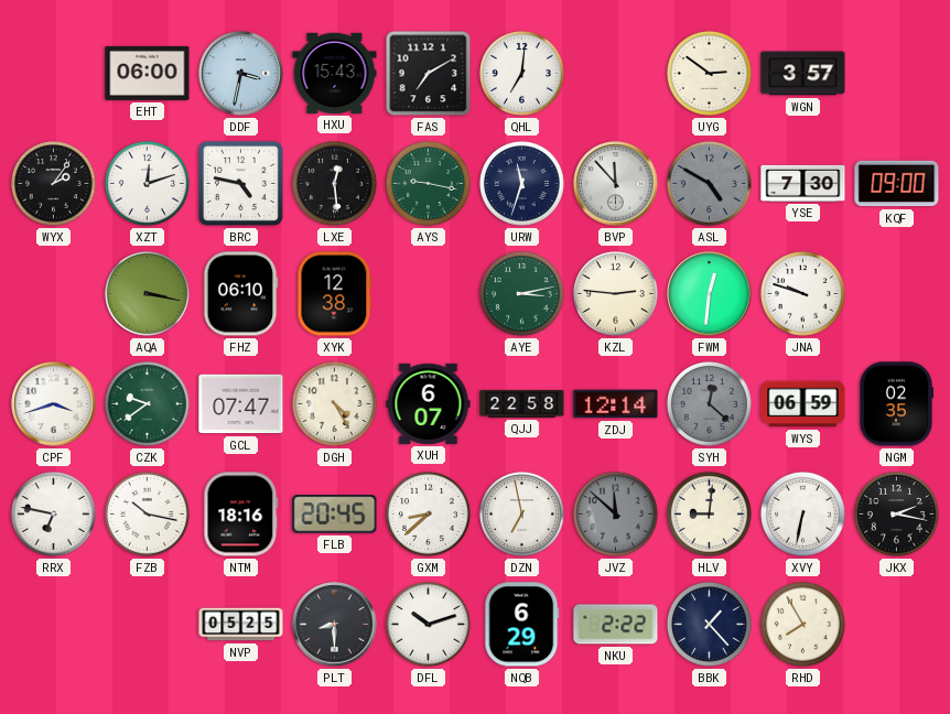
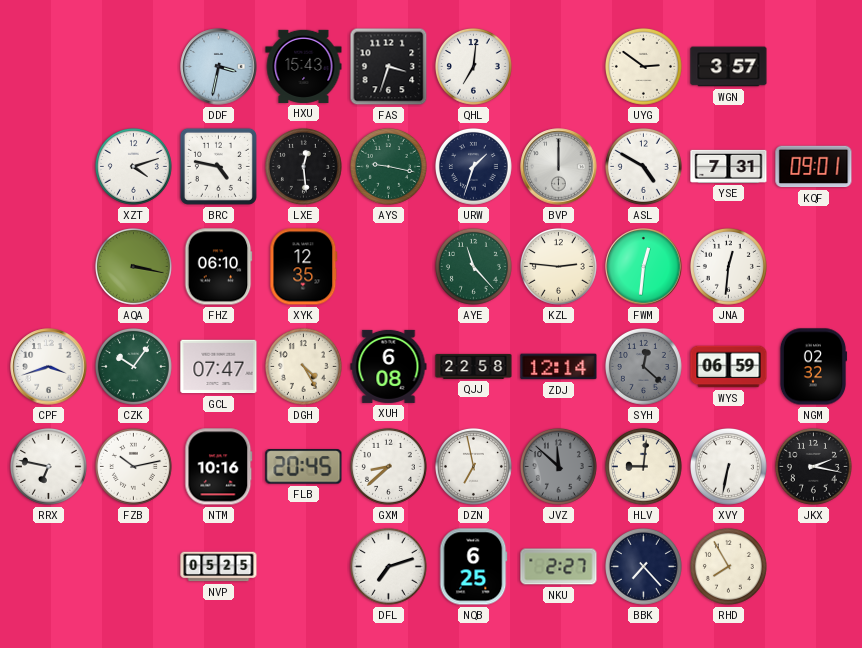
EHT: 06:00 -> none (148, 73)
FAS: 7:10 -> 3:33 (389, 67)
WYX: 2:06 -> none (53, 183)
XZT: 12:12 -> 4:12 (133, 166)
URW: 11:33 -> 1:33 (473, 166)
BVP: 11:53 -> 12:00 (559, 167)
ASL dial: grey -> white (643, 166)
YSE: 7:30 -> 7:31 (729, 166)
KQF: 09:00 -> 09:01 (814, 167)
XYK: 12:38 -> 12:35 (304, 267)
AYE: 3:13 -> 11:23 (473, 266)
JNA: 9:48 -> 12:31 (728, 266)
CZK: 9:39 -> 10:06 (133, 366)
XUH: 6:07 -> 6:08 (389, 366)
NGM: 02:35 -> 02:32 (813, 367)
FZB: 10:17 -> 10:13 (133, 466)
NTM: 18:16 -> 10:16 (219, 467)
PLT: 8:30 -> none (335, 625)
DFL: 10:12 -> 7:12 (388, 566)
NQB: 6:29 -> 6:25 (474, 567)
NKU: 2:22 -> 2:27 (559, 567)
BBK: 1:23 -> 7:23 (643, 566)
